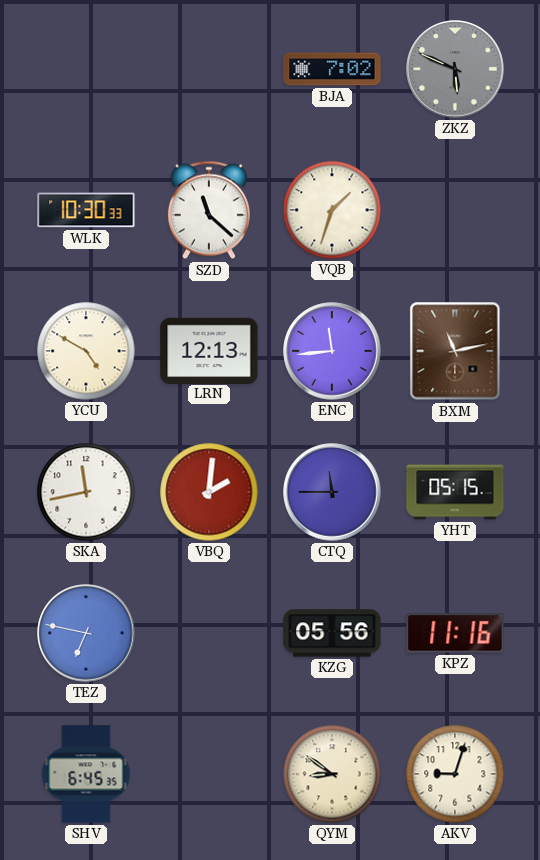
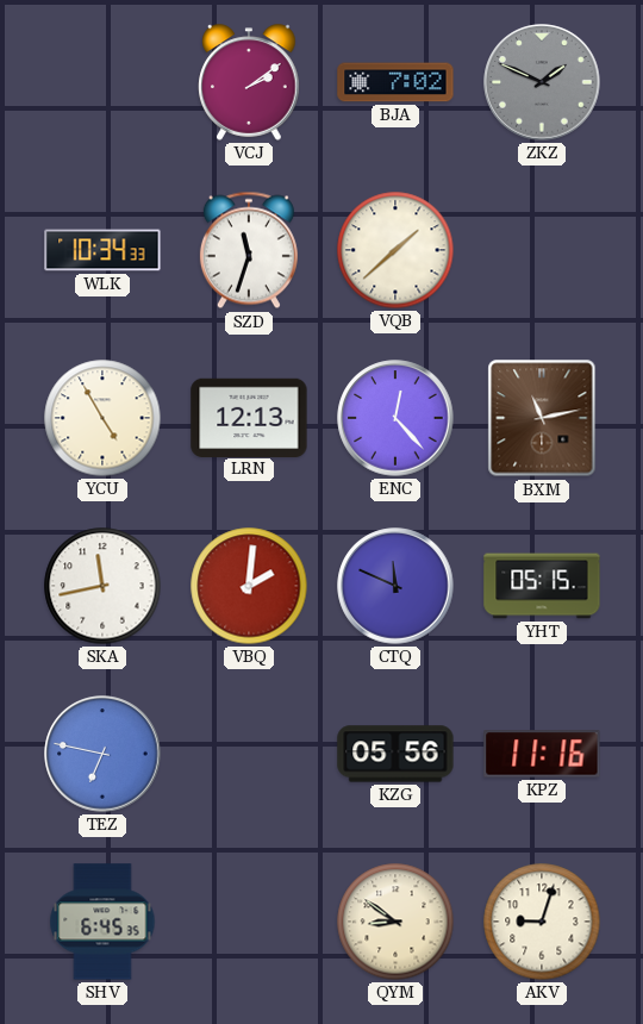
VCJ: none -> 2:09 (249, 82)
ZKZ: 5:49 -> 1:49 (542, 82)
WLK: 10:30 -> 10:34 (102, 250)
SZD: 11:22 -> 11:33 (249, 250)
VQB: 1:33 -> 1:38 (395, 250)
YCU: 4:50 -> 4:55 (102, 418)
ENC: 11:44 -> 12:23 (395, 418)
CTQ: 11:45 -> 11:49 (395, 586)
